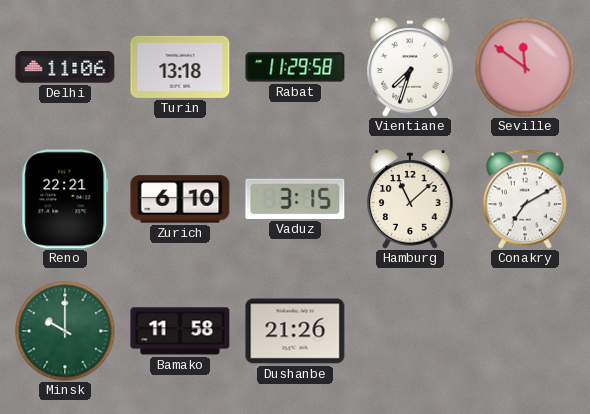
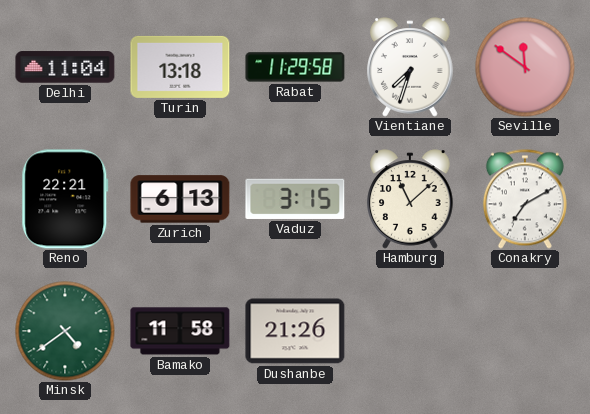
Delhi: 11:06 -> 11:04 (65, 67)
Zurich: 6:10 -> 6:13 (180, 199)
Minsk: 10:00 -> 4:39 (65, 331)
